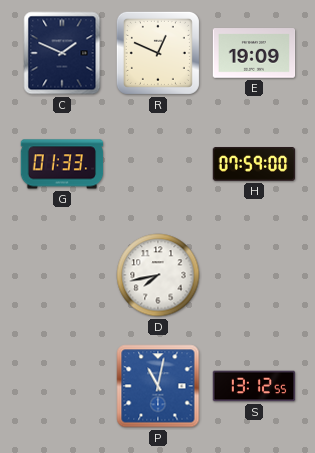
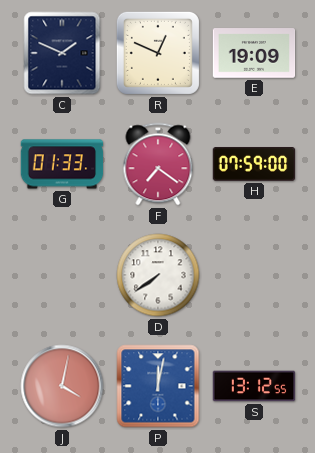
F: none -> 7:21 (158, 164)
D: 7:43 -> 7:39 (158, 275)
J: none -> 4:02 (62, 386)
P: 11:02 -> 12:02 (158, 386)
